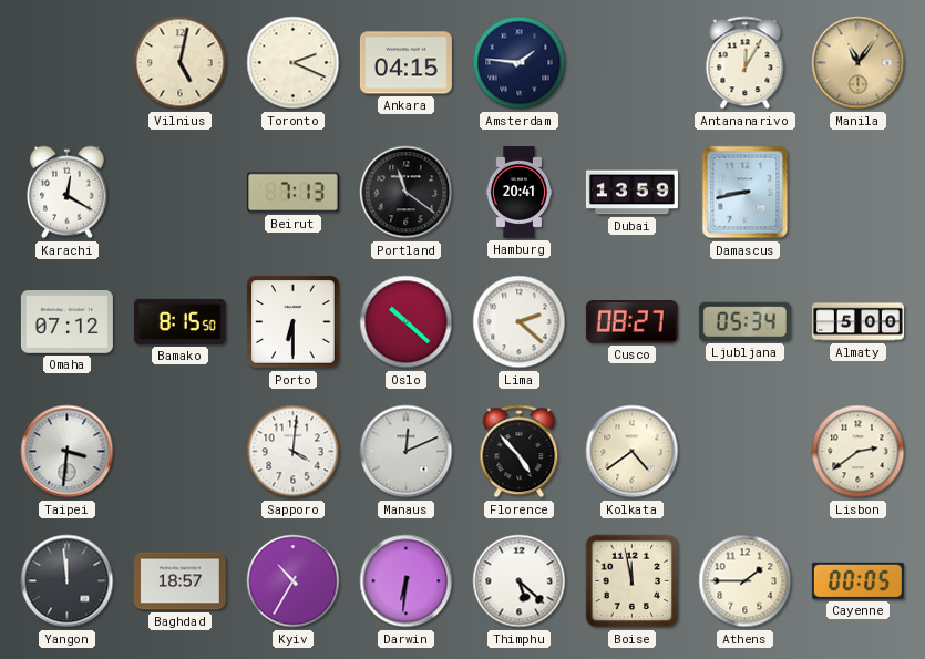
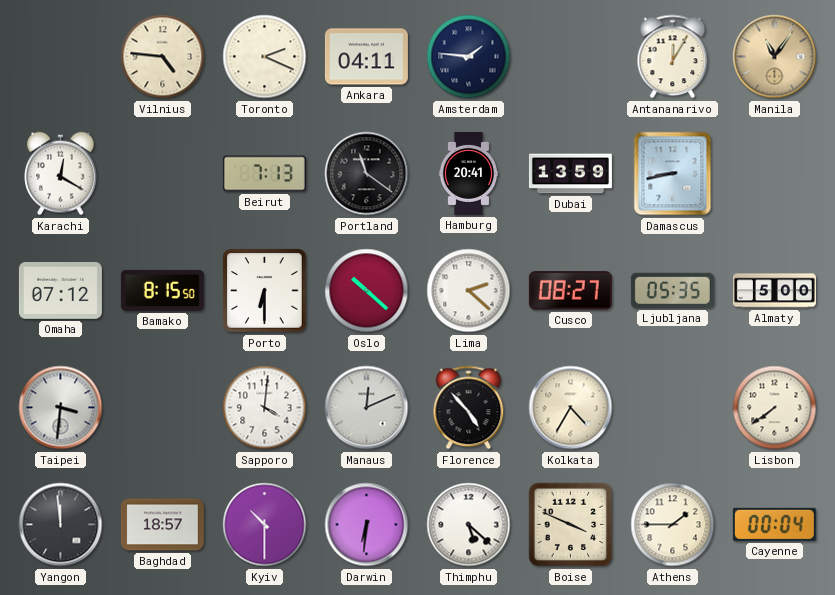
Vilnius: 5:02 -> 4:46 (163, 57)
Ankara: 04:15 -> 04:11 (366, 57)
Ljubljana: 05:34 -> 05:35 (672, 290)
Kolkata: 4:39 -> 4:35 (571, 408)
Lisbon: 2:39 -> 7:39 (775, 408)
Kyiv: 10:35 -> 10:30 (265, 525)
Boise: 11:58 -> 3:49 (571, 525)
Cayenne: 00:05 -> 00:04 (774, 524)
